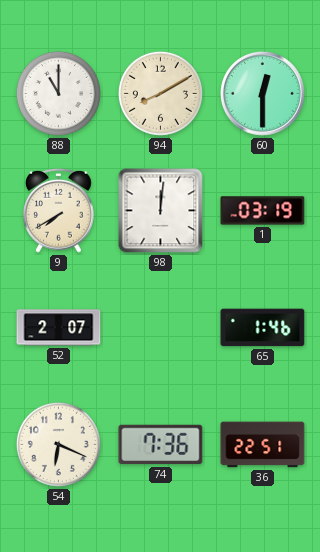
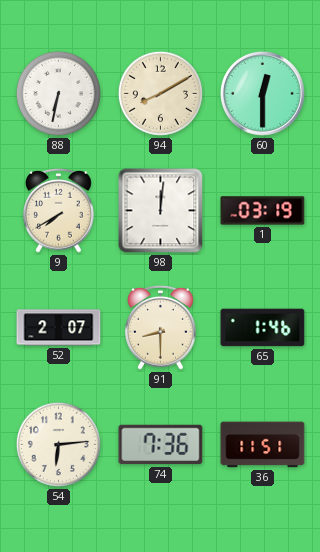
88: 11:00 -> 6:32 (58, 93)
91: none -> 8:30 (161, 327)
54: 6:19 -> 6:14 (58, 444)
36: 22:51 -> 11:51 (263, 445)
